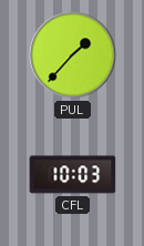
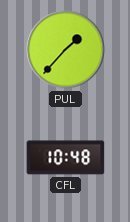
CFL: 10:03 -> 10:48 (66, 158)
